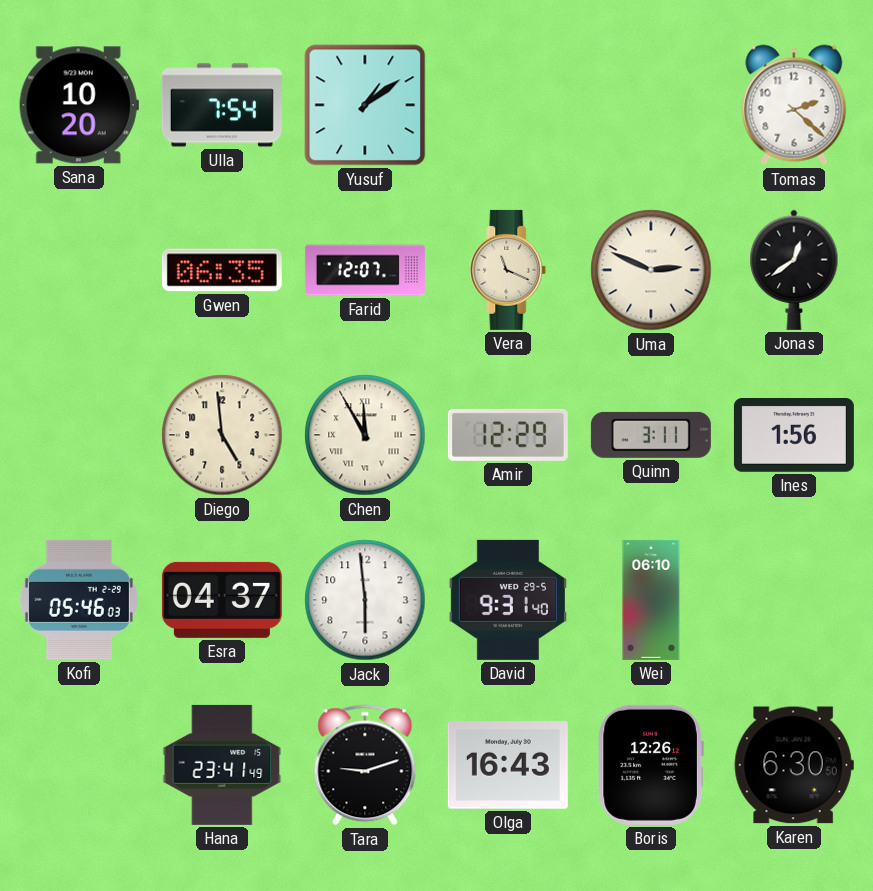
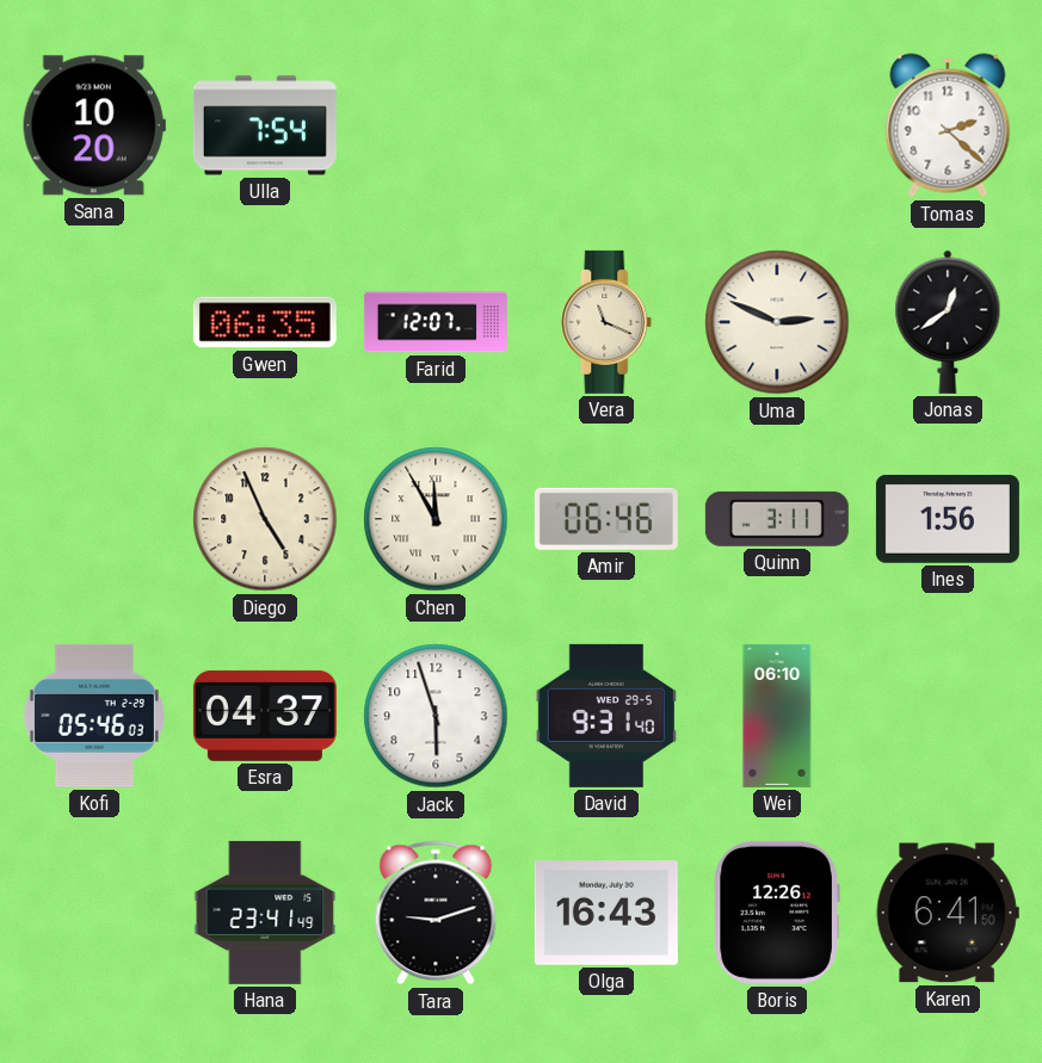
Yusuf: 1:09 -> none (365, 105)
Diego: 4:59 -> 4:56 (265, 519)
Amir: 12:29 -> 06:46 (606, 519)
Jack: 5:59 -> 5:57 (436, 716)
Karen: 6:30 -> 6:41 (948, 913)
